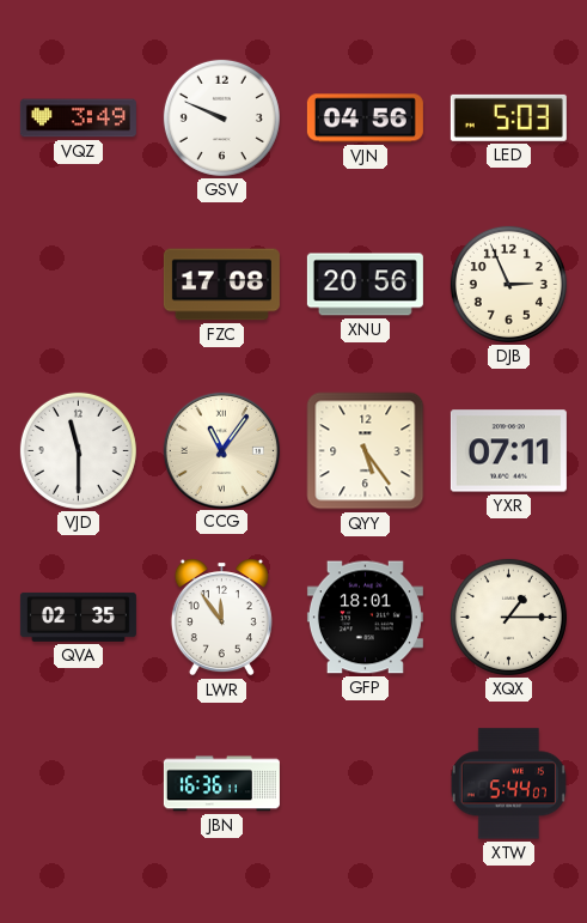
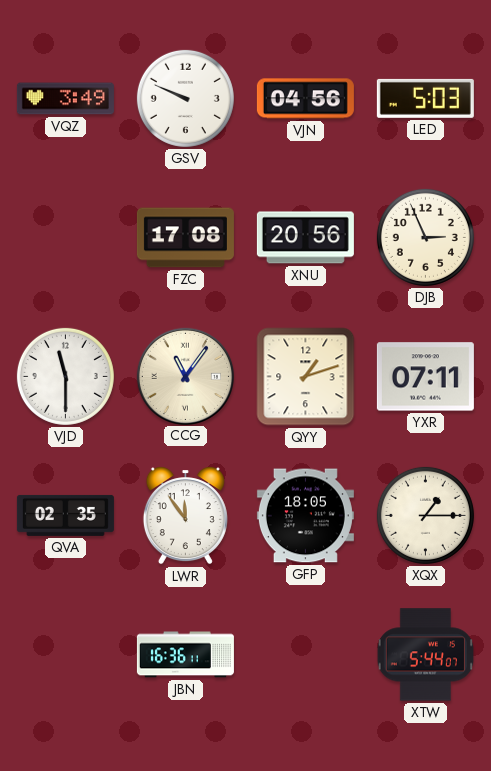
QYY: 5:24 -> 1:12 (306, 377)
GFP: 18:01 -> 18:05 (305, 516)
